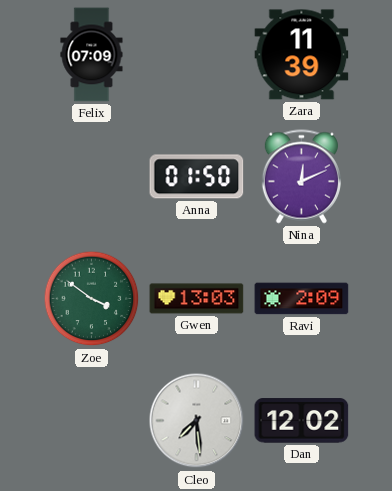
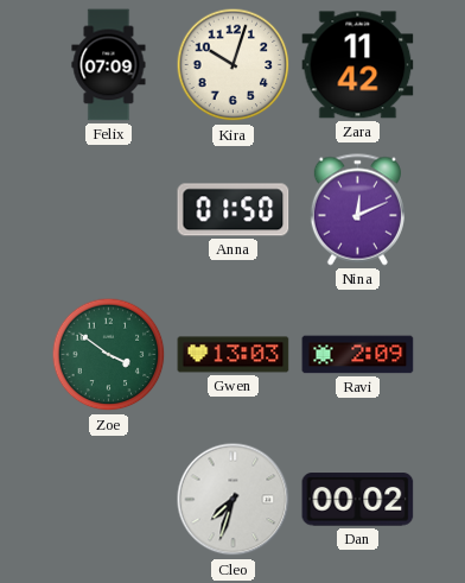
Kira: none -> 10:03 (234, 65)
Zara: 11:39 -> 11:42 (358, 65)
Cleo: 7:29 -> 7:33 (234, 500)
Dan: 12:02 -> 00:02 (358, 500)
